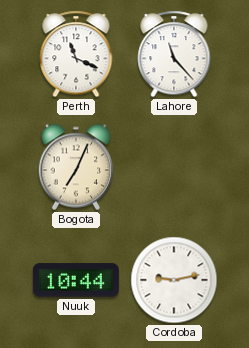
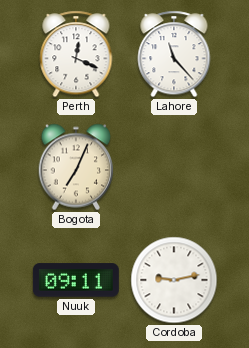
Perth: 11:19 -> 12:19 (76, 54)
Nuuk: 10:44 -> 09:11 (76, 280)
